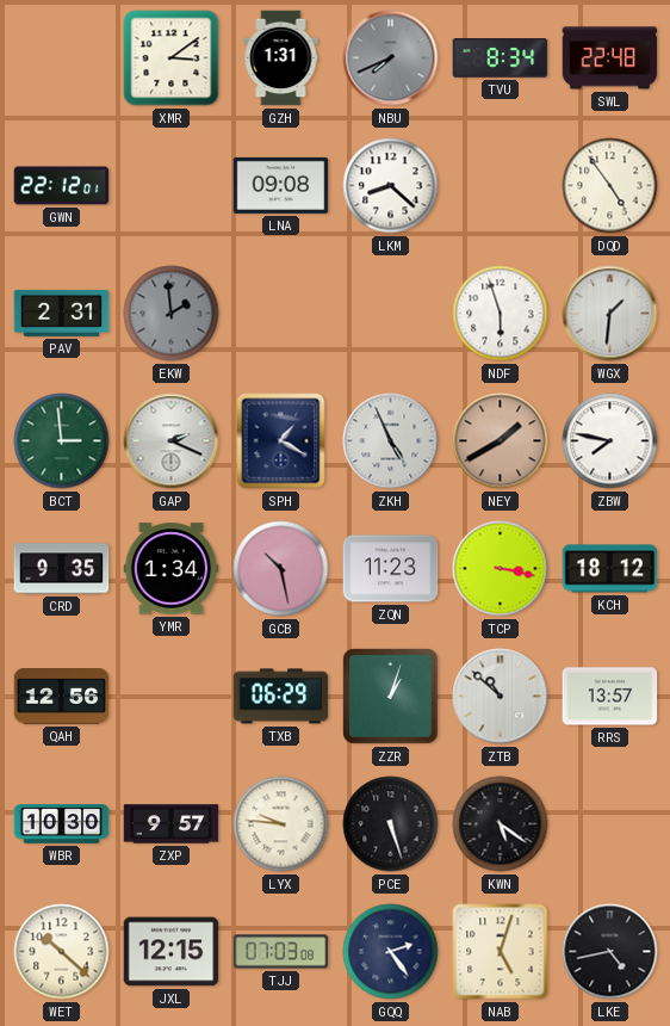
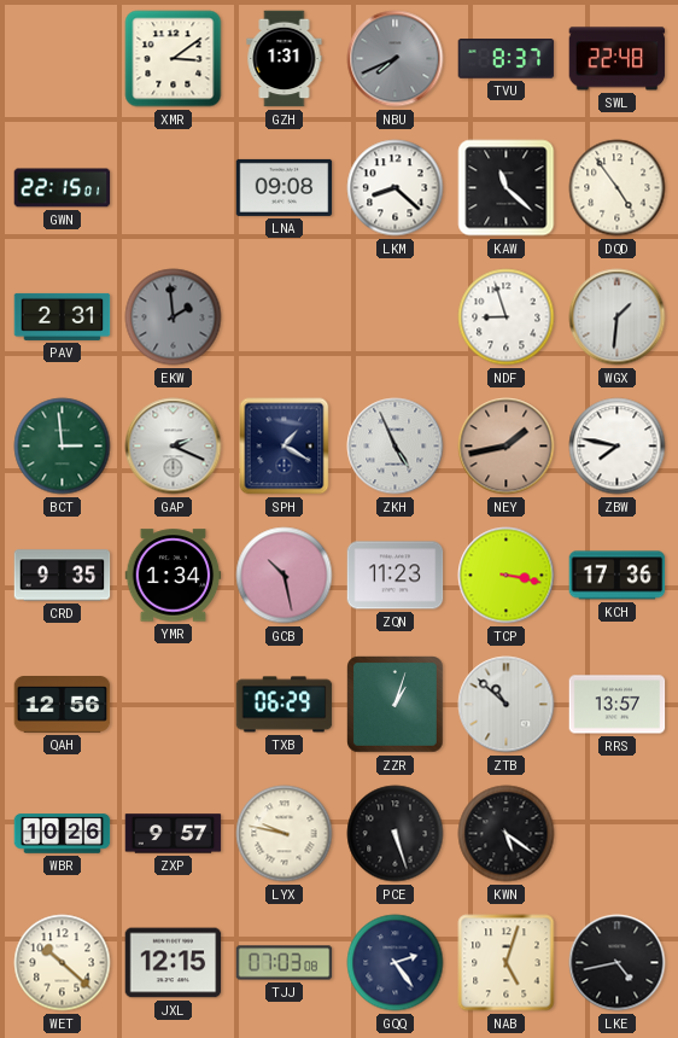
TVU: 8:34 -> 8:37 (507, 59)
GWN: 22:12 -> 22:15 (63, 188)
KAW: none -> 11:22 (507, 188)
NDF: 5:57 -> 8:57 (507, 317)
NEY: 1:40 -> 1:43 (507, 447)
KCH: 18:12 -> 17:36 (618, 576)
WBR: 10:30 -> 10:26 (63, 834)
LYX: 9:46 -> 9:47 (285, 834)
